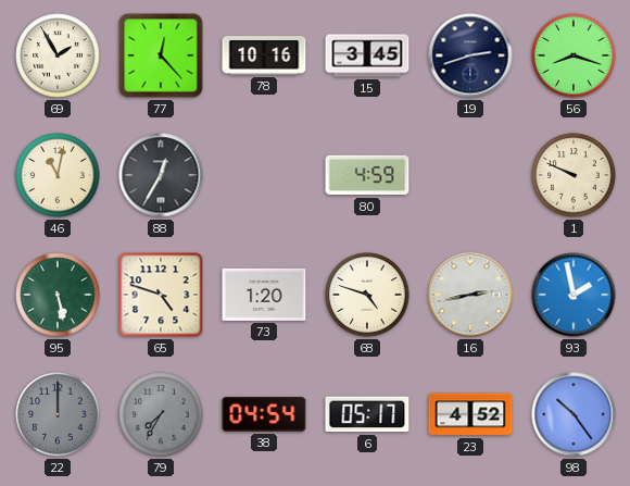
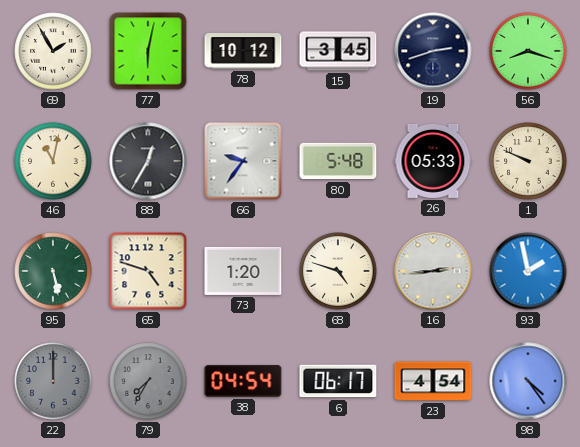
77: 12:23 -> 6:02 (148, 51)
78: 10:16 -> 10:12 (243, 51)
66: none -> 9:36 (243, 161)
80: 4:59 -> 5:48 (338, 161)
26: none -> 05:33 (433, 161)
16: 2:43 -> 2:44 (433, 271)
6: 05:17 -> 06:17 (338, 381)
23: 4:52 -> 4:54 (433, 381)
98: 10:24 -> 4:24 (528, 381)
